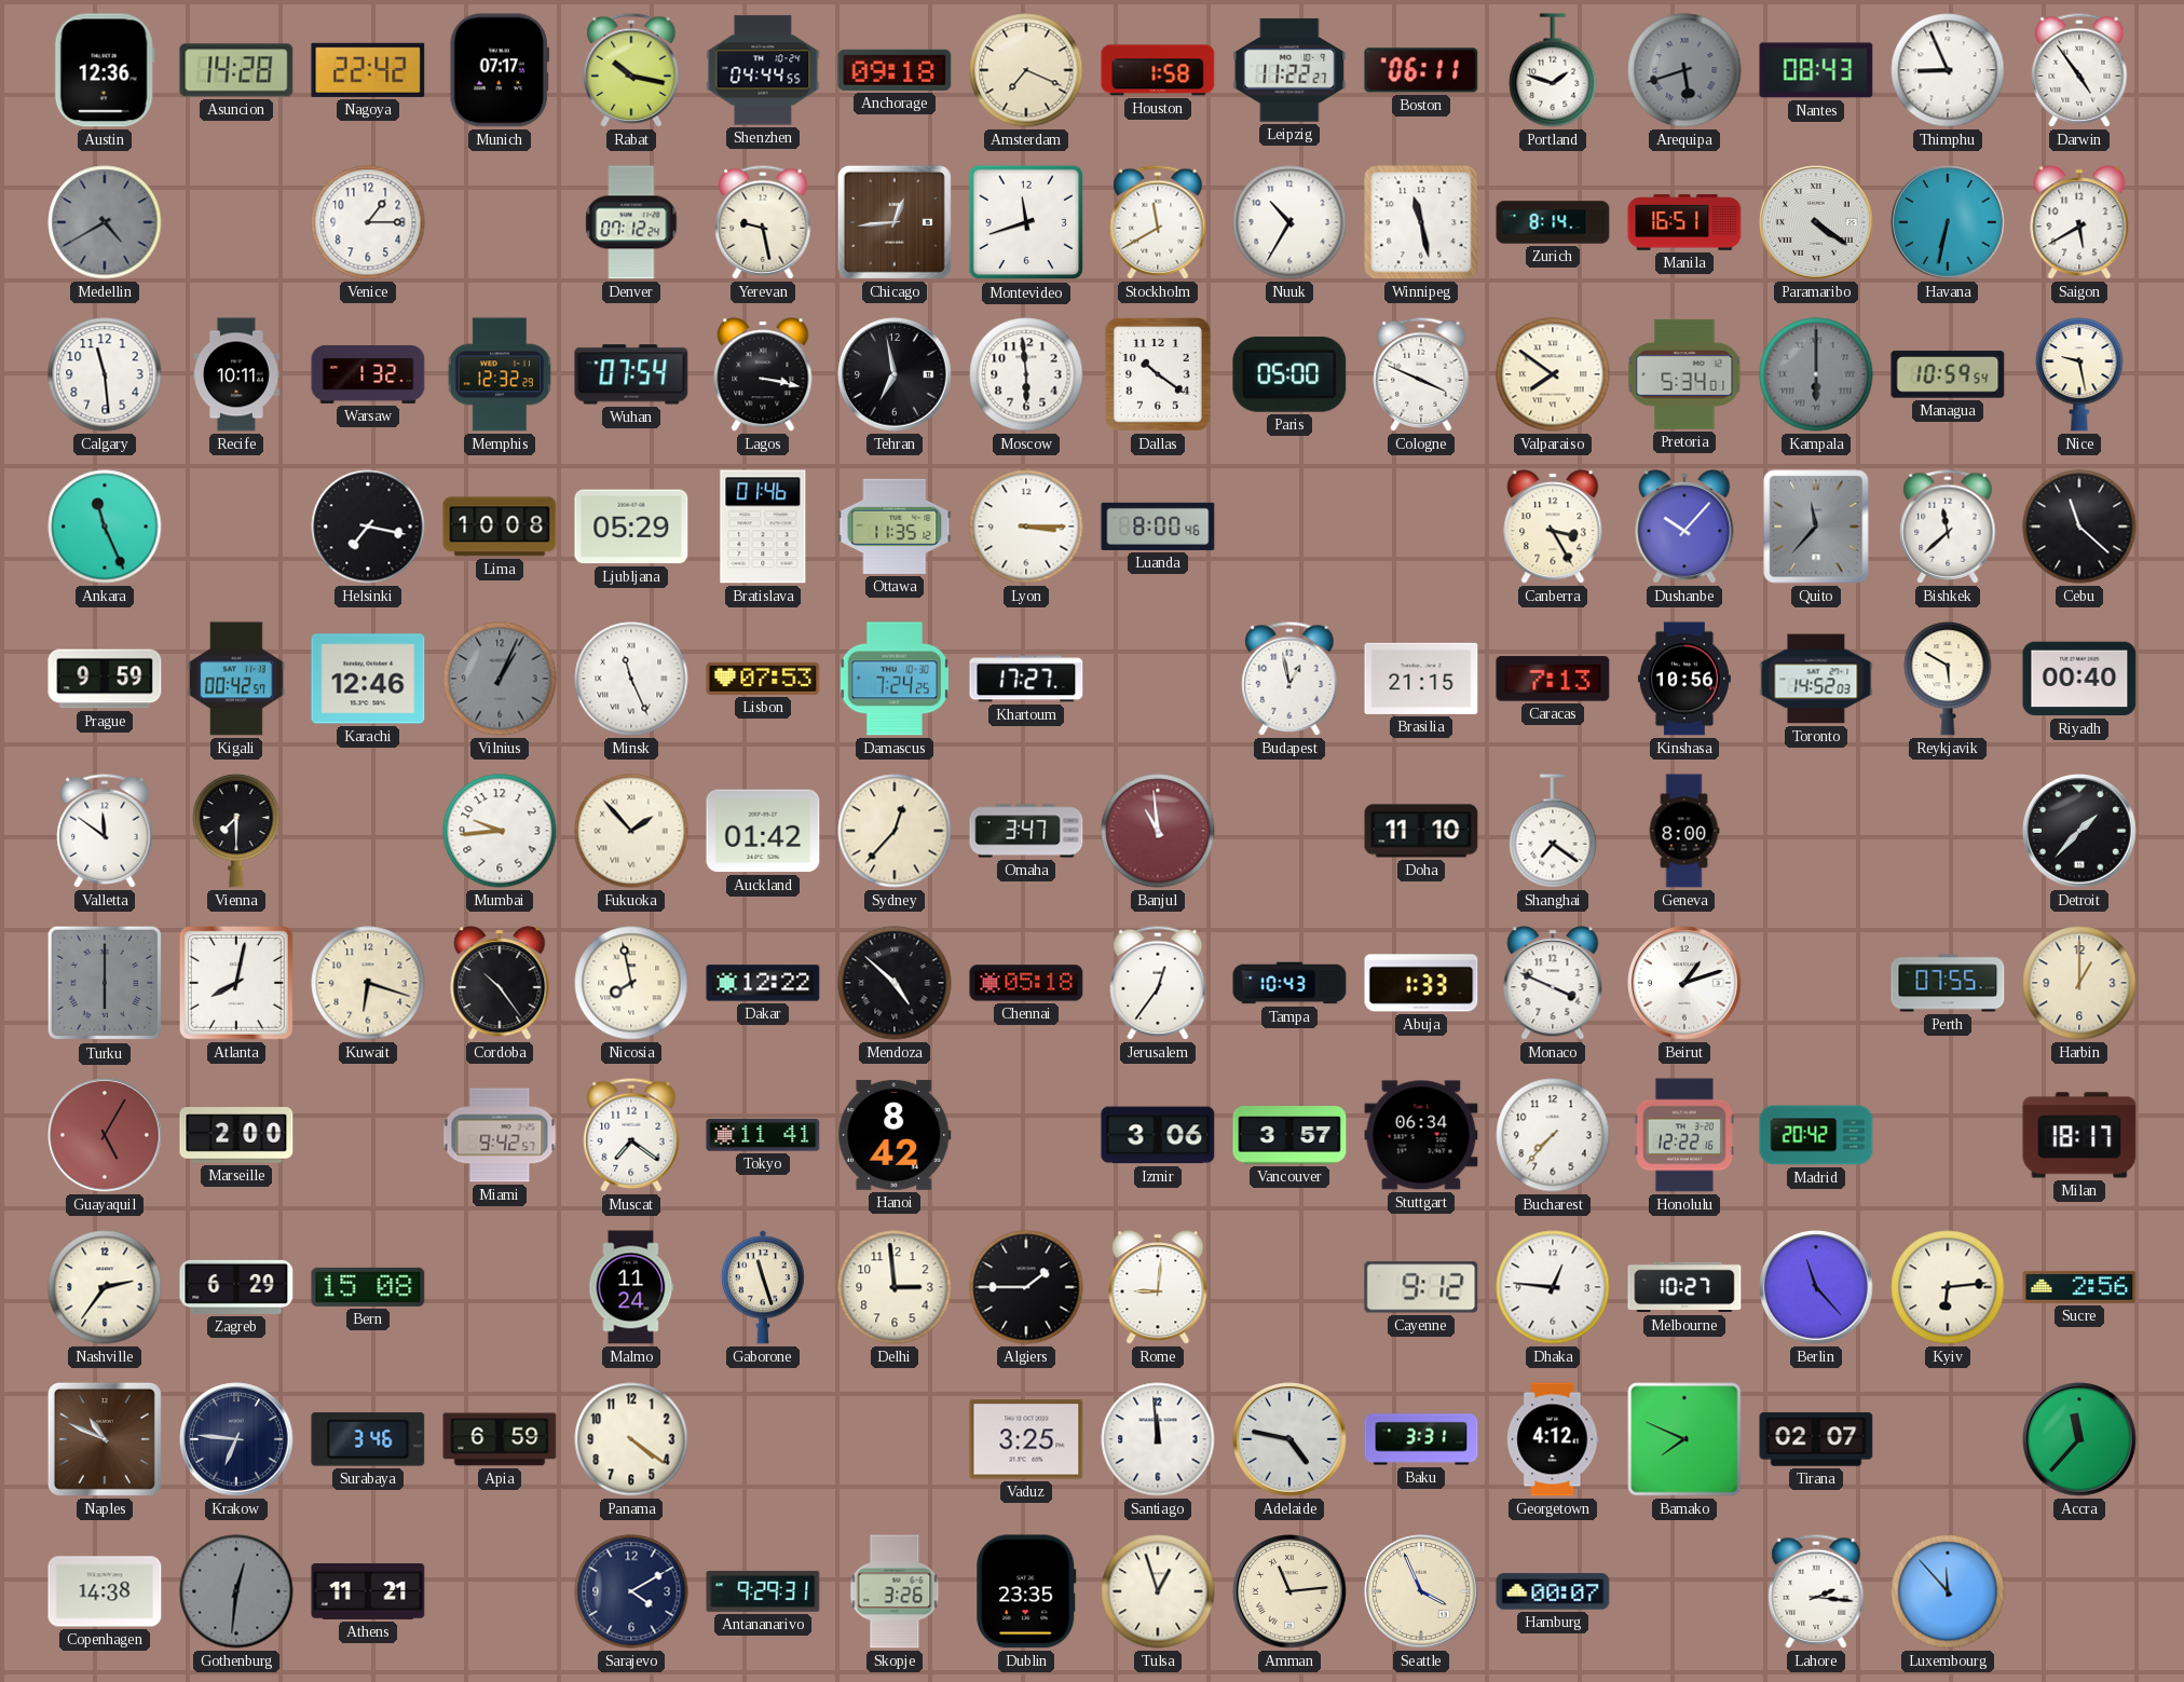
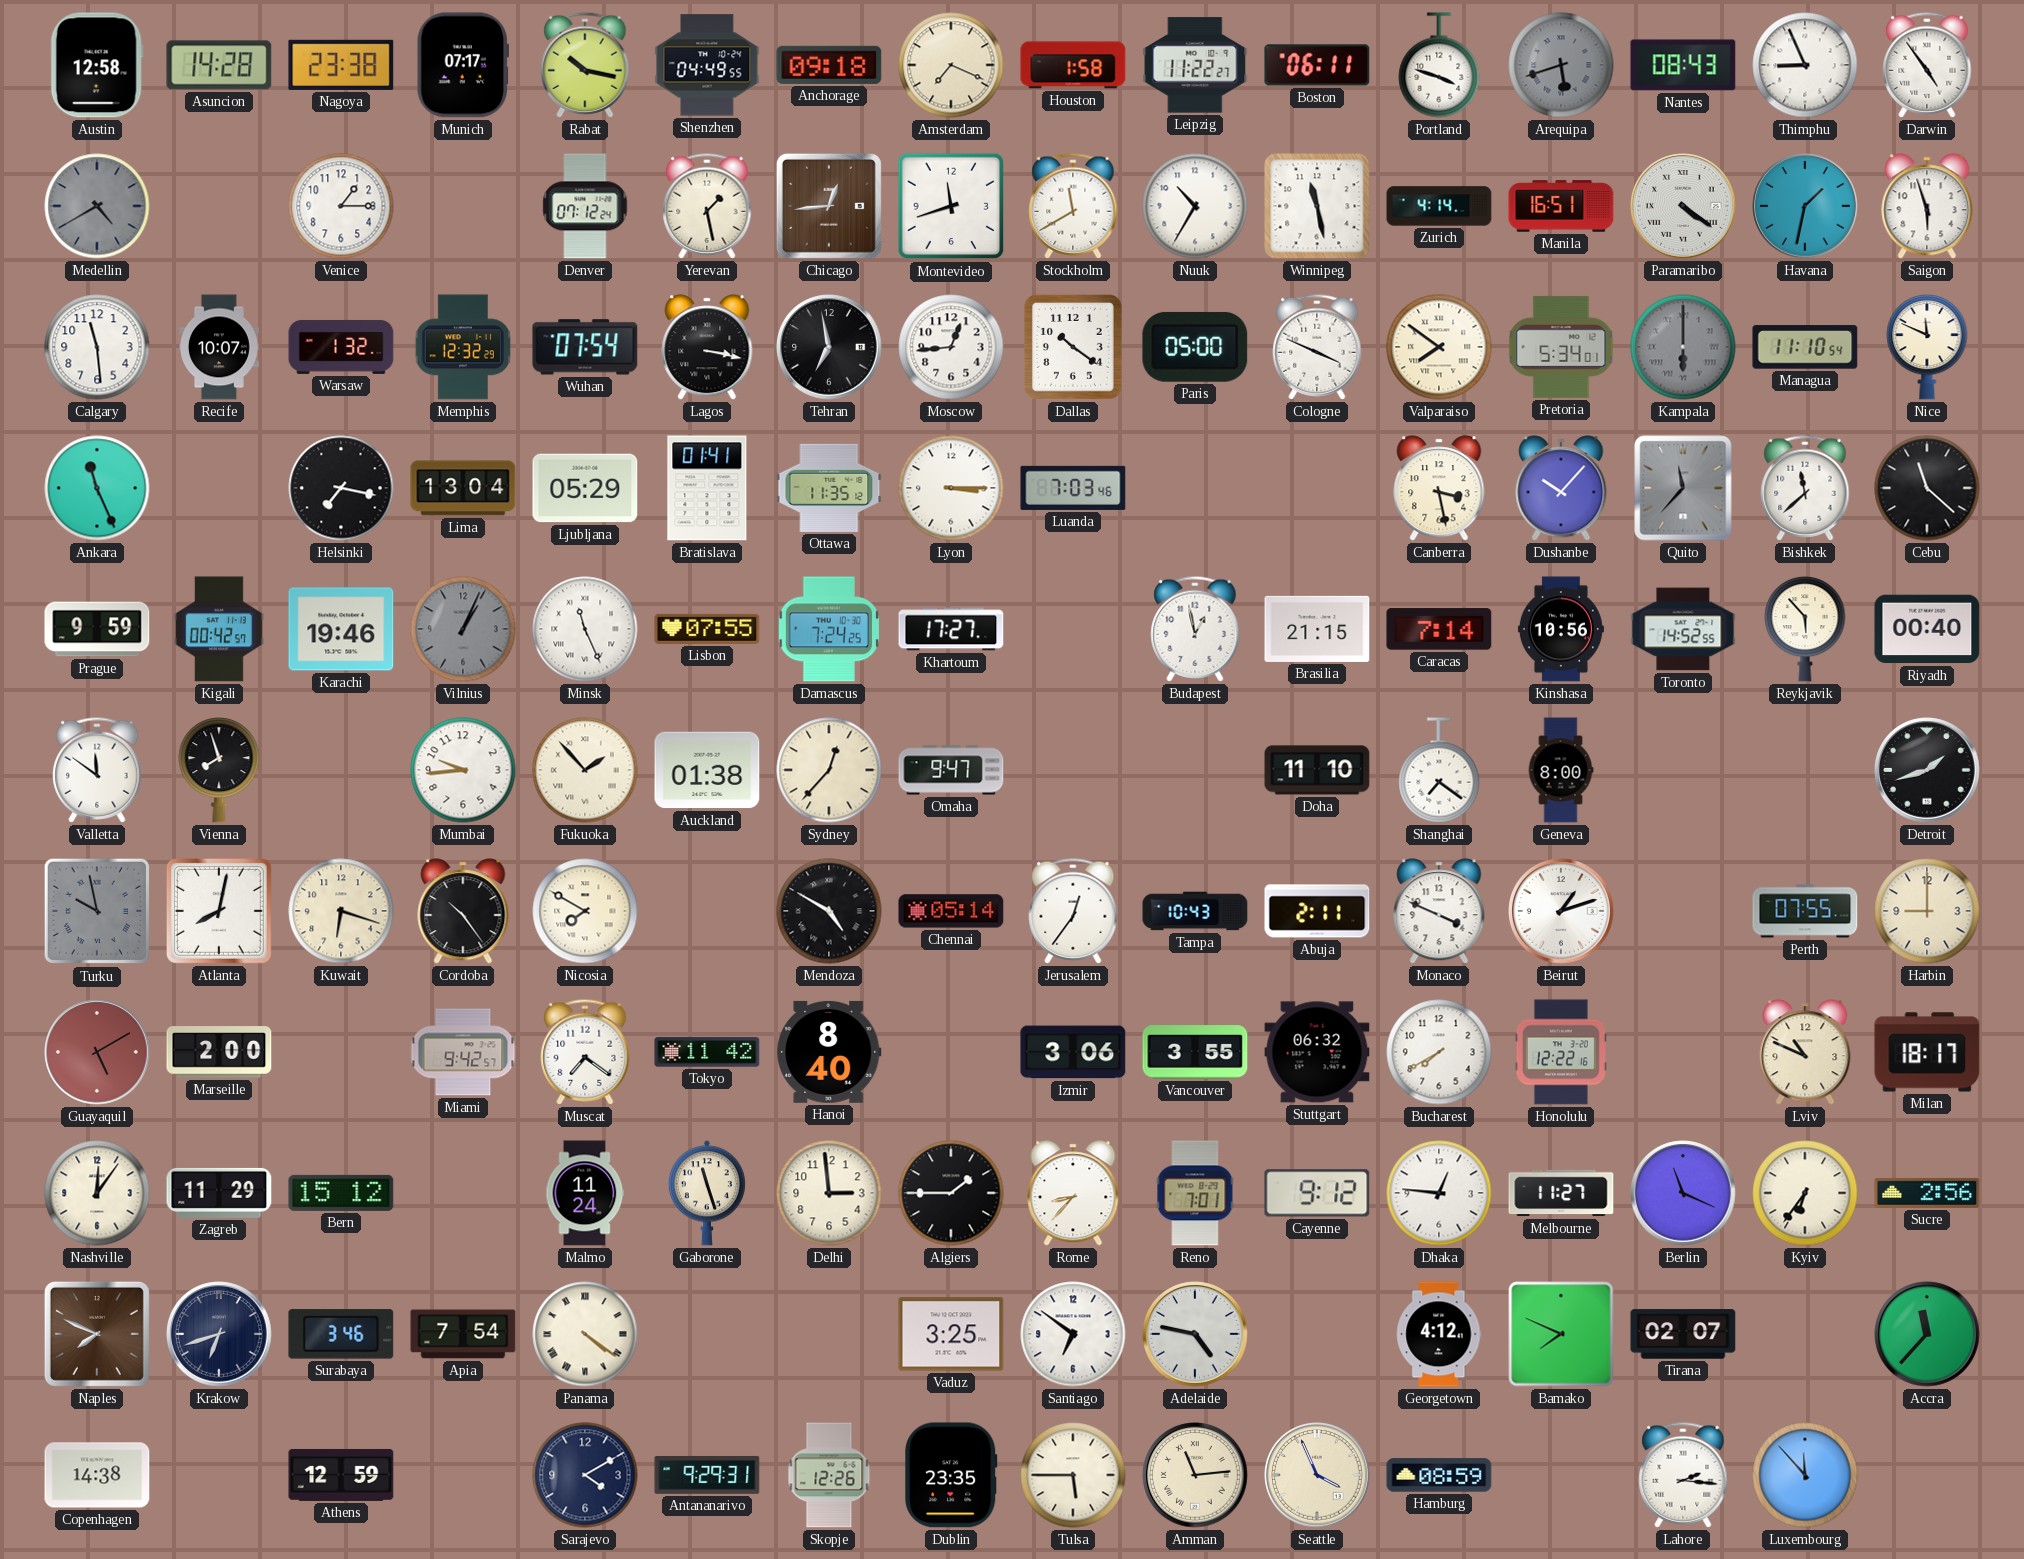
Austin: 12:36 -> 12:58 (97, 65)
Nagoya: 22:42 -> 23:38 (341, 65)
Shenzhen: 04:44 -> 04:49 (707, 65)
Portland: 1:48 -> 3:48 (1439, 65)
Yerevan: 9:28 -> 1:28 (707, 206)
Zurich: 8:14 -> 4:14 (1439, 206)
Havana: 6:32 -> 1:32 (1805, 206)
Saigon: 5:40 -> 5:57 (1927, 206)
Recife: 10:11 -> 10:07 (220, 347)
Moscow: 5:59 -> 12:44 (951, 347)
Managua: 10:59 -> 11:10 (1805, 347)
Nice: 9:28 -> 11:49 (1927, 348)
Lima: 10:08 -> 13:04 (463, 488)
Bratislava: 01:46 -> 01:41 (707, 488)
Luanda: 8:00 -> 7:03 (1073, 488)
Canberra: 3:25 -> 3:28 (1439, 488)
Karachi: 12:46 -> 19:46 (341, 629)
Lisbon: 07:53 -> 07:55 (707, 629)
Caracas: 7:13 -> 7:14 (1439, 629)
Toronto: 14:52:03 -> 14:52:55 (1683, 629)
Reykjavik: 5:50 -> 5:53 (1805, 630)
Vienna: 7:30 -> 7:57 (219, 771)
Auckland: 01:42 -> 01:38 (707, 770)
Omaha: 3:47 -> 9:47 (951, 770)
Banjul: 10:59 -> none (1158, 831)
Detroit: 1:37 -> 1:42 (1927, 770)
Turku: 6:00 -> 9:58 (97, 911)
Nicosia: 7:58 -> 7:50 (585, 911)
Dakar: 12:22 -> none (763, 983)
Mendoza: 4:52 -> 4:50 (829, 911)
Chennai: 05:18 -> 05:14 (951, 911)
Abuja: 1:33 -> 2:11 (1317, 911)
Harbin: 1:00 -> 9:00 (1927, 911)
Guayaquil: 5:05 -> 5:10 (97, 1052)
Tokyo: 11:41 -> 11:42 (707, 1052)
Hanoi: 8:42 -> 8:40 (829, 1052)
Vancouver: 3:57 -> 3:55 (1195, 1052)
Stuttgart: 06:34 -> 06:32 (1317, 1052)
Bucharest: 7:37 -> 7:40 (1439, 1052)
Madrid: 20:42 -> none (1816, 1135)
Lviv: none -> 10:49 (1805, 1052)
Nashville: 2:36 -> 12:06 (97, 1193)
Zagreb: 6:29 -> 11:29 (219, 1193)
Bern: 15:08 -> 15:12 (341, 1193)
Rome: 9:01 -> 8:37 (1073, 1193)
Reno: none -> 7:01 (1195, 1193)
Melbourne: 10:27 -> 11:27 (1561, 1193)
Berlin: 11:23 -> 11:19 (1683, 1193)
Kyiv: 6:14 -> 6:36 (1805, 1193)
Naples: 10:49 -> 7:49 (97, 1334)
Krakow: 6:46 -> 6:42 (219, 1334)
Apia: 6:59 -> 7:54 (463, 1334)
Panama numerals: Arabic -> Roman (585, 1334)
Santiago: 11:59 -> 6:51 (1073, 1334)
Baku: 3:31 -> none (1421, 1439)
Gothenburg: 12:31 -> none (236, 1591)
Athens: 11:21 -> 12:59 (341, 1475)
Skopje: 3:26 -> 12:26 (829, 1475)
Tulsa: 12:57 -> 5:45 (1073, 1475)
Hamburg: 00:07 -> 08:59 (1439, 1475)
